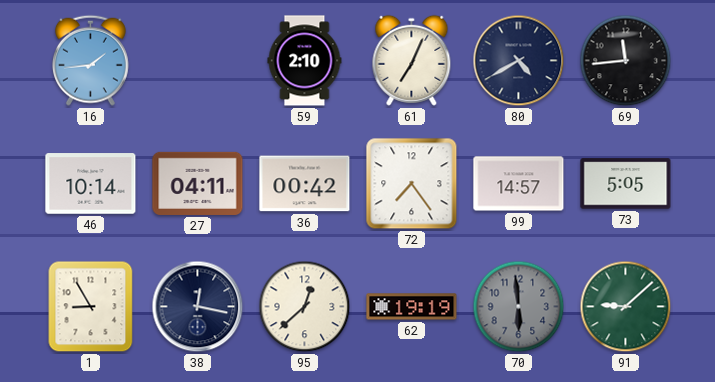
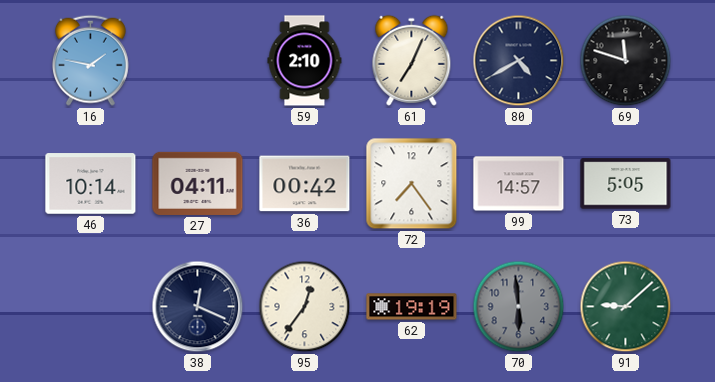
16: 1:44 -> 1:47 (90, 60)
69: 11:44 -> 11:48 (626, 61)
1: 8:55 -> none (91, 307)
38: 12:17 -> 12:19 (198, 307)
95: 12:38 -> 12:36 (305, 307)
